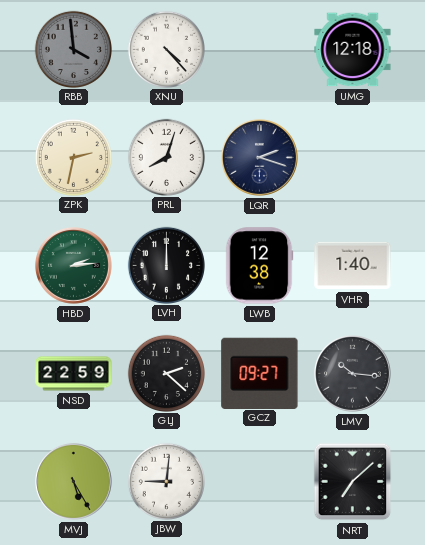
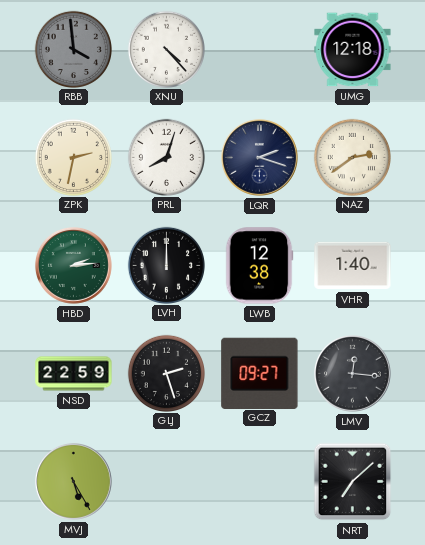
NAZ: none -> 2:39 (352, 157)
GLJ: 2:22 -> 2:27 (166, 373)
LMV: 10:16 -> 12:16 (352, 373)
JBW: 9:01 -> none (166, 481)
